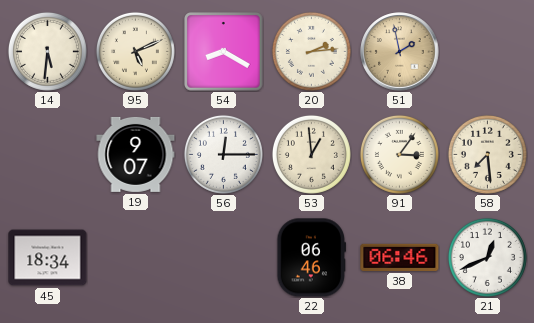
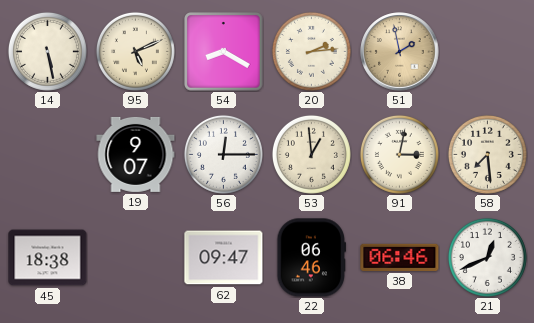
14: 5:31 -> 5:28 (47, 51)
91: 3:06 -> 3:02 (399, 154)
45: 18:34 -> 18:38 (48, 258)
62: none -> 09:47 (224, 258)
